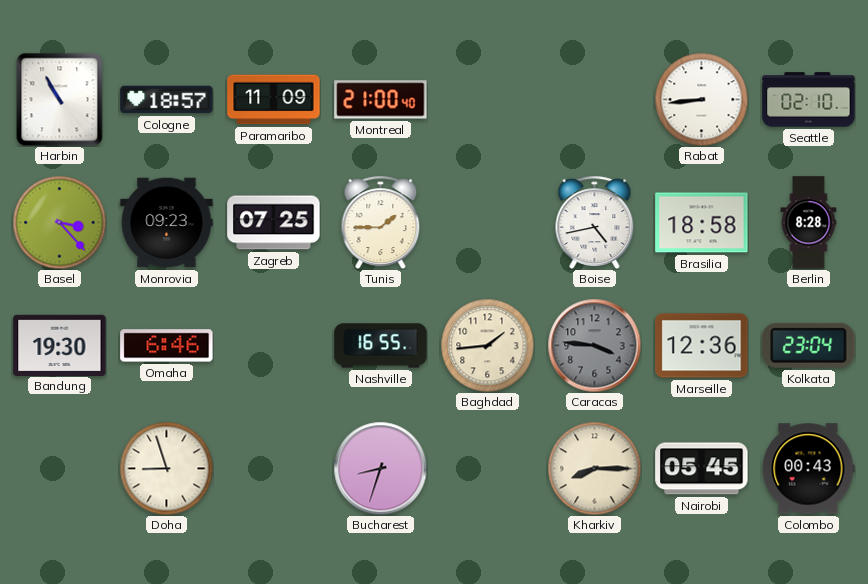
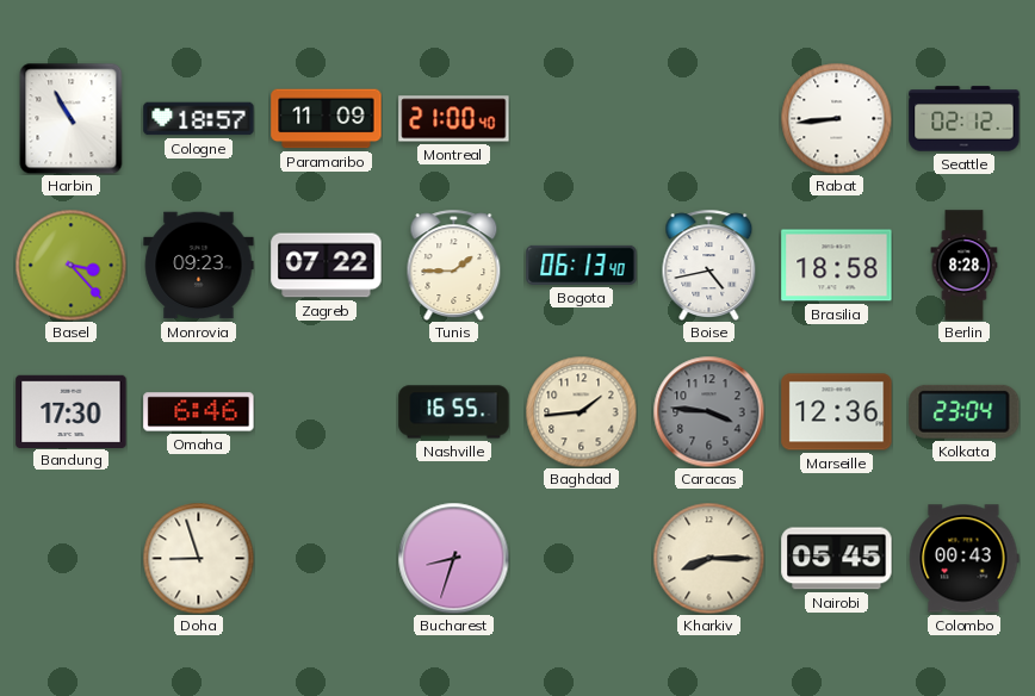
Seattle: 02:10 -> 02:12 (965, 119)
Zagreb: 07:25 -> 07:22 (327, 266)
Bogota: none -> 06:13 (582, 265)
Bandung: 19:30 -> 17:30 (72, 411)
